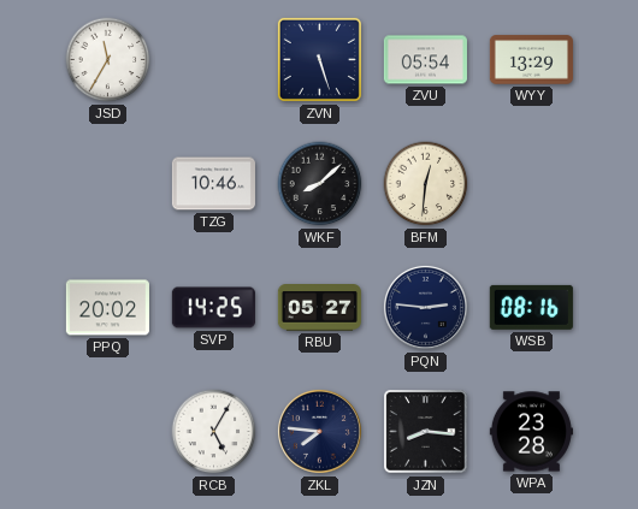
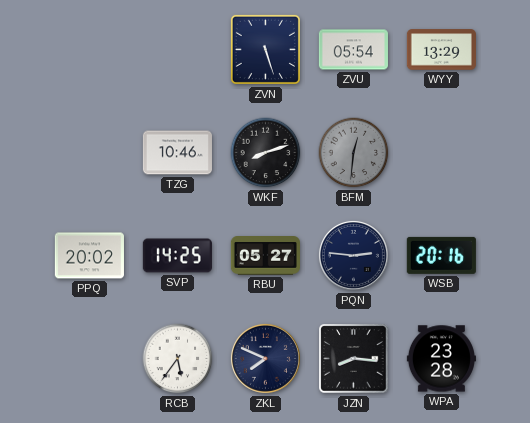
JSD: 11:35 -> none (108, 60)
WKF: 8:08 -> 8:12 (266, 153)
BFM dial: cream -> grey (354, 153)
WSB: 08:16 -> 20:16 (441, 255)
RCB: 5:05 -> 5:36 (178, 359)
ZKL: 7:46 -> 7:49 (265, 358)
